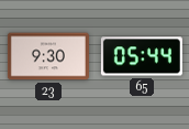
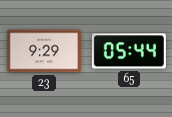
23: 9:30 -> 9:29 (44, 51)
